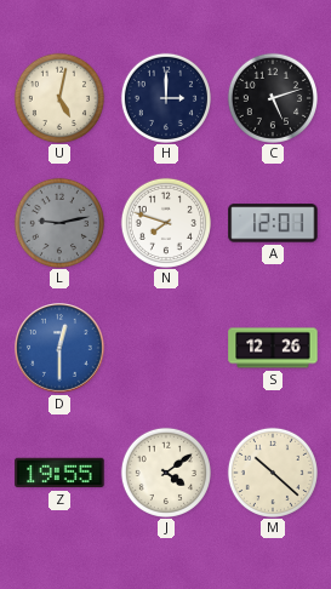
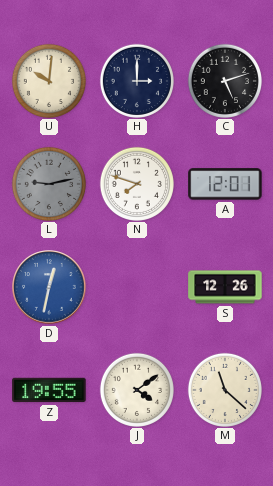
U: 5:02 -> 10:01 (48, 80)
D: 12:30 -> 12:32 (49, 287)
M: 10:22 -> 11:22 (224, 389)
